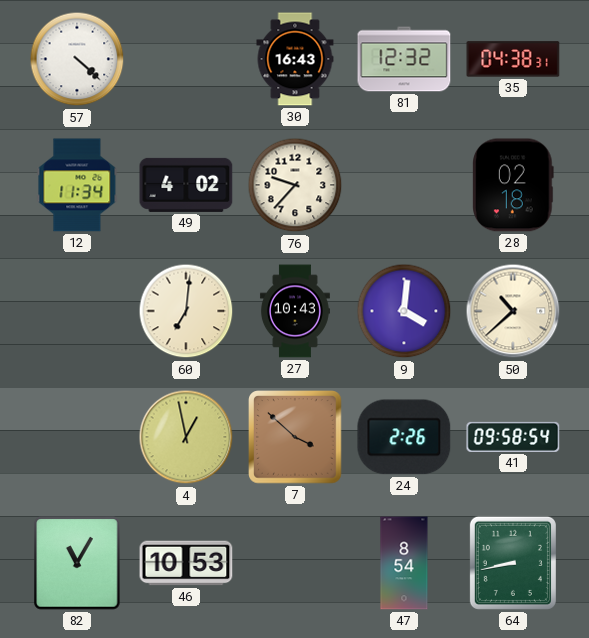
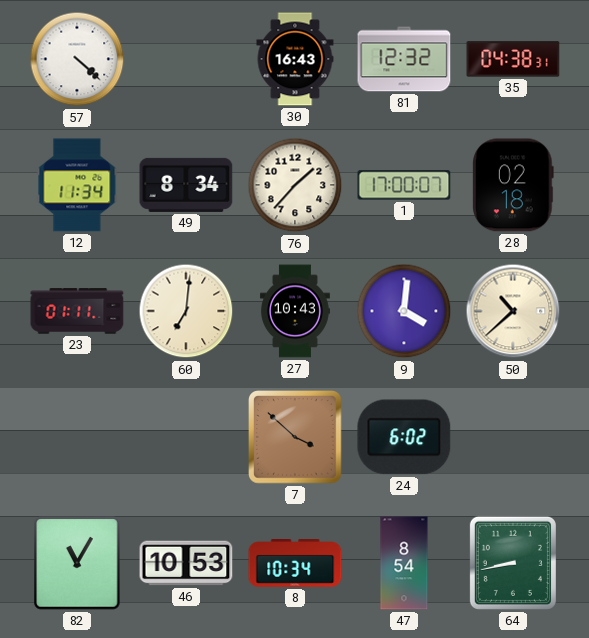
49: 4:02 -> 8:34 (186, 185)
76: 9:37 -> 1:37 (295, 185)
1: none -> 17:00 (404, 185)
23: none -> 01:11 (77, 311)
4: 12:58 -> none (186, 437)
24: 2:26 -> 6:02 (404, 437)
41: 09:58 -> none (513, 437)
8: none -> 10:34 (295, 564)
